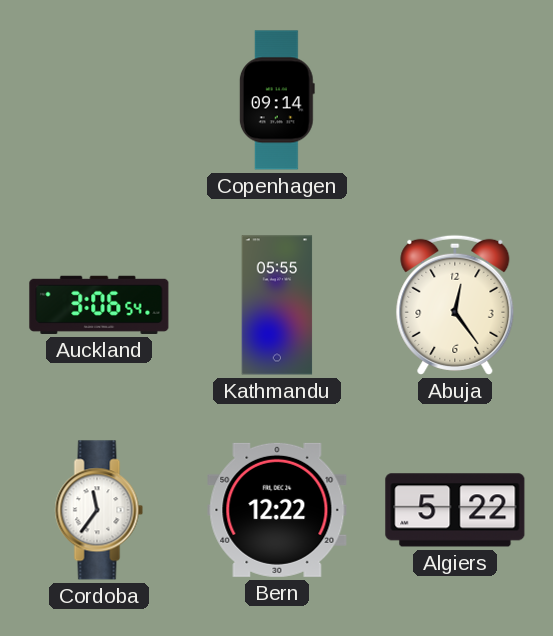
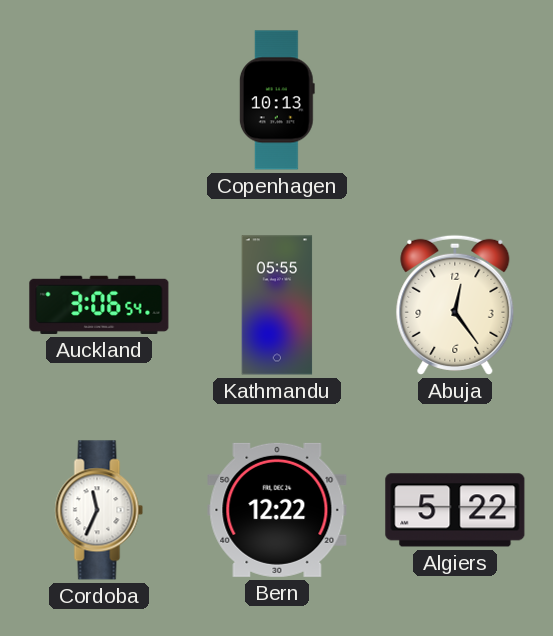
Copenhagen: 09:14 -> 10:13 (277, 100)
Cordoba: 11:36 -> 11:34 (99, 510)
